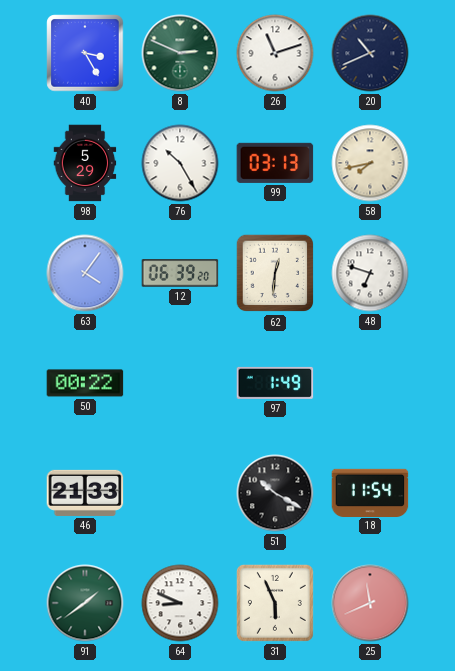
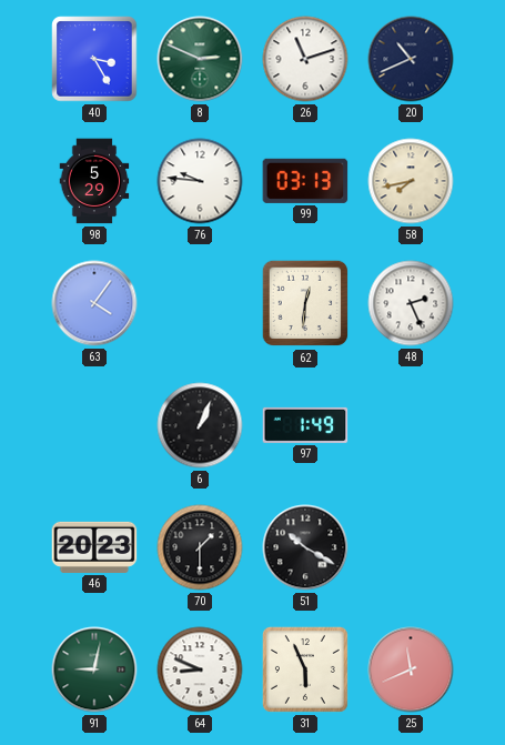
76: 10:25 -> 9:46 (200, 181)
12: 06:39 -> none (180, 273)
48: 6:48 -> 2:26 (411, 303)
50: 00:22 -> none (85, 383)
6: none -> 1:04 (200, 425)
46: 21:33 -> 20:23 (94, 547)
70: none -> 1:30 (200, 547)
18: 11:54 -> none (370, 492)
91: 1:39 -> 9:02 (94, 670)
